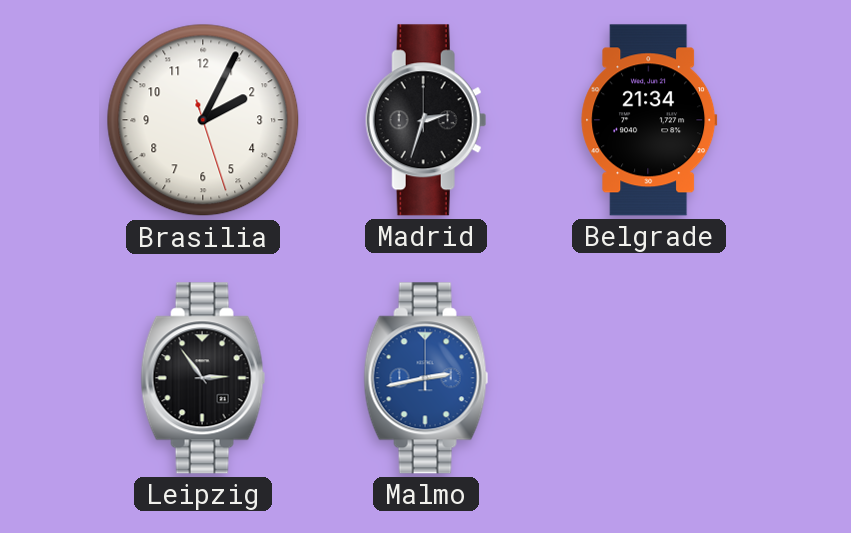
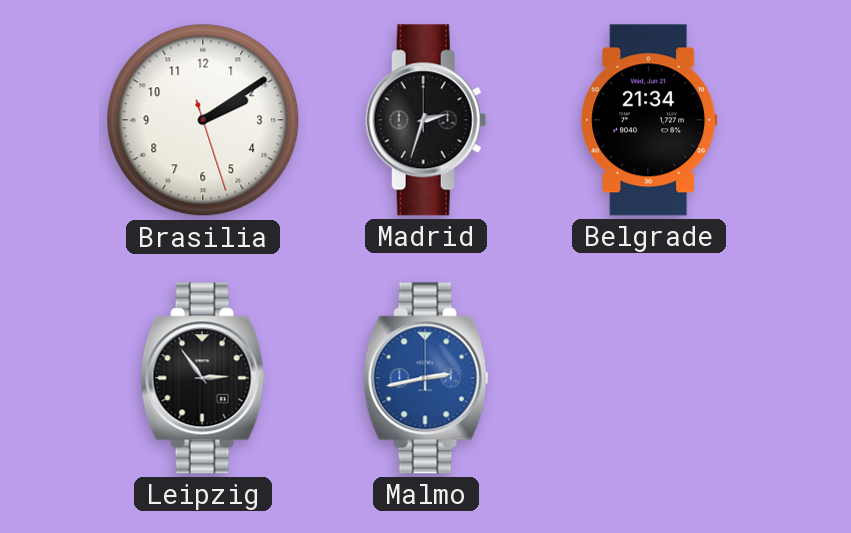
Brasilia: 2:04 -> 2:09 (203, 120)
